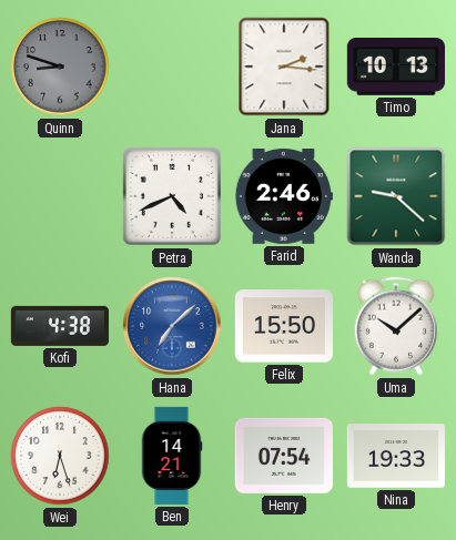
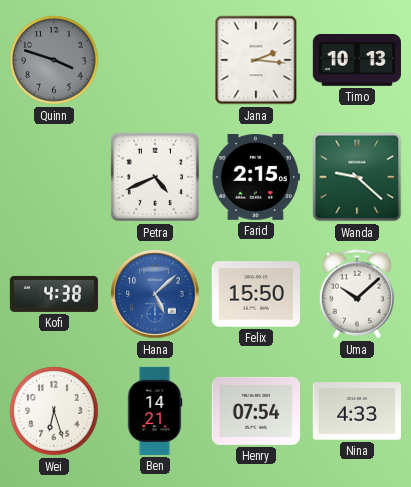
Quinn: 8:48 -> 3:48 (54, 60)
Farid: 2:46 -> 2:15 (256, 178)
Hana: 7:08 -> 5:08 (155, 294)
Nina: 19:33 -> 4:33 (357, 411)
